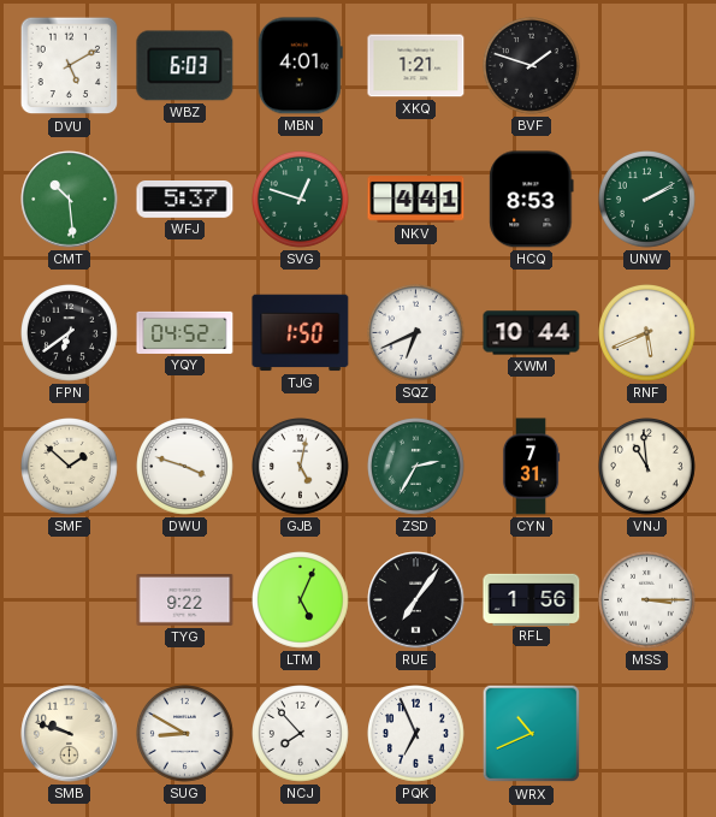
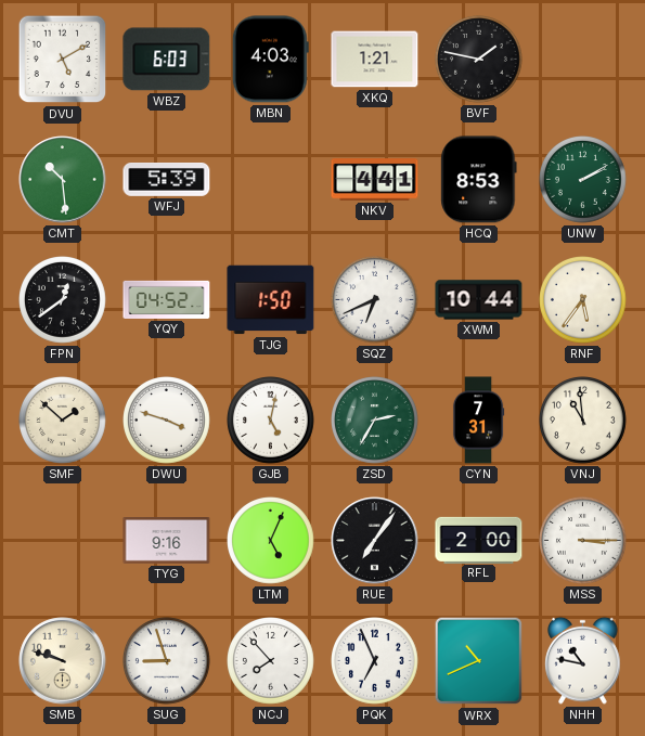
MBN: 4:01 -> 4:03 (270, 60)
BVF: 1:48 -> 1:47 (479, 60)
WFJ: 5:37 -> 5:39 (167, 180)
SVG: 12:48 -> none (301, 200)
FPN: 6:39 -> 12:39 (63, 300)
RNF: 5:41 -> 5:36 (583, 300)
TYG: 9:22 -> 9:16 (167, 541)
RFL: 1:56 -> 2:00 (479, 540)
SUG: 8:50 -> 8:57 (167, 661)
NHH: none -> 10:47 (583, 660)
